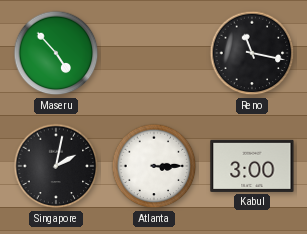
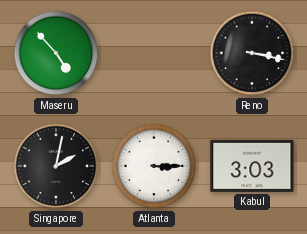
Reno: 11:17 -> 3:17 (252, 53)
Kabul: 3:00 -> 3:03 (252, 166)
